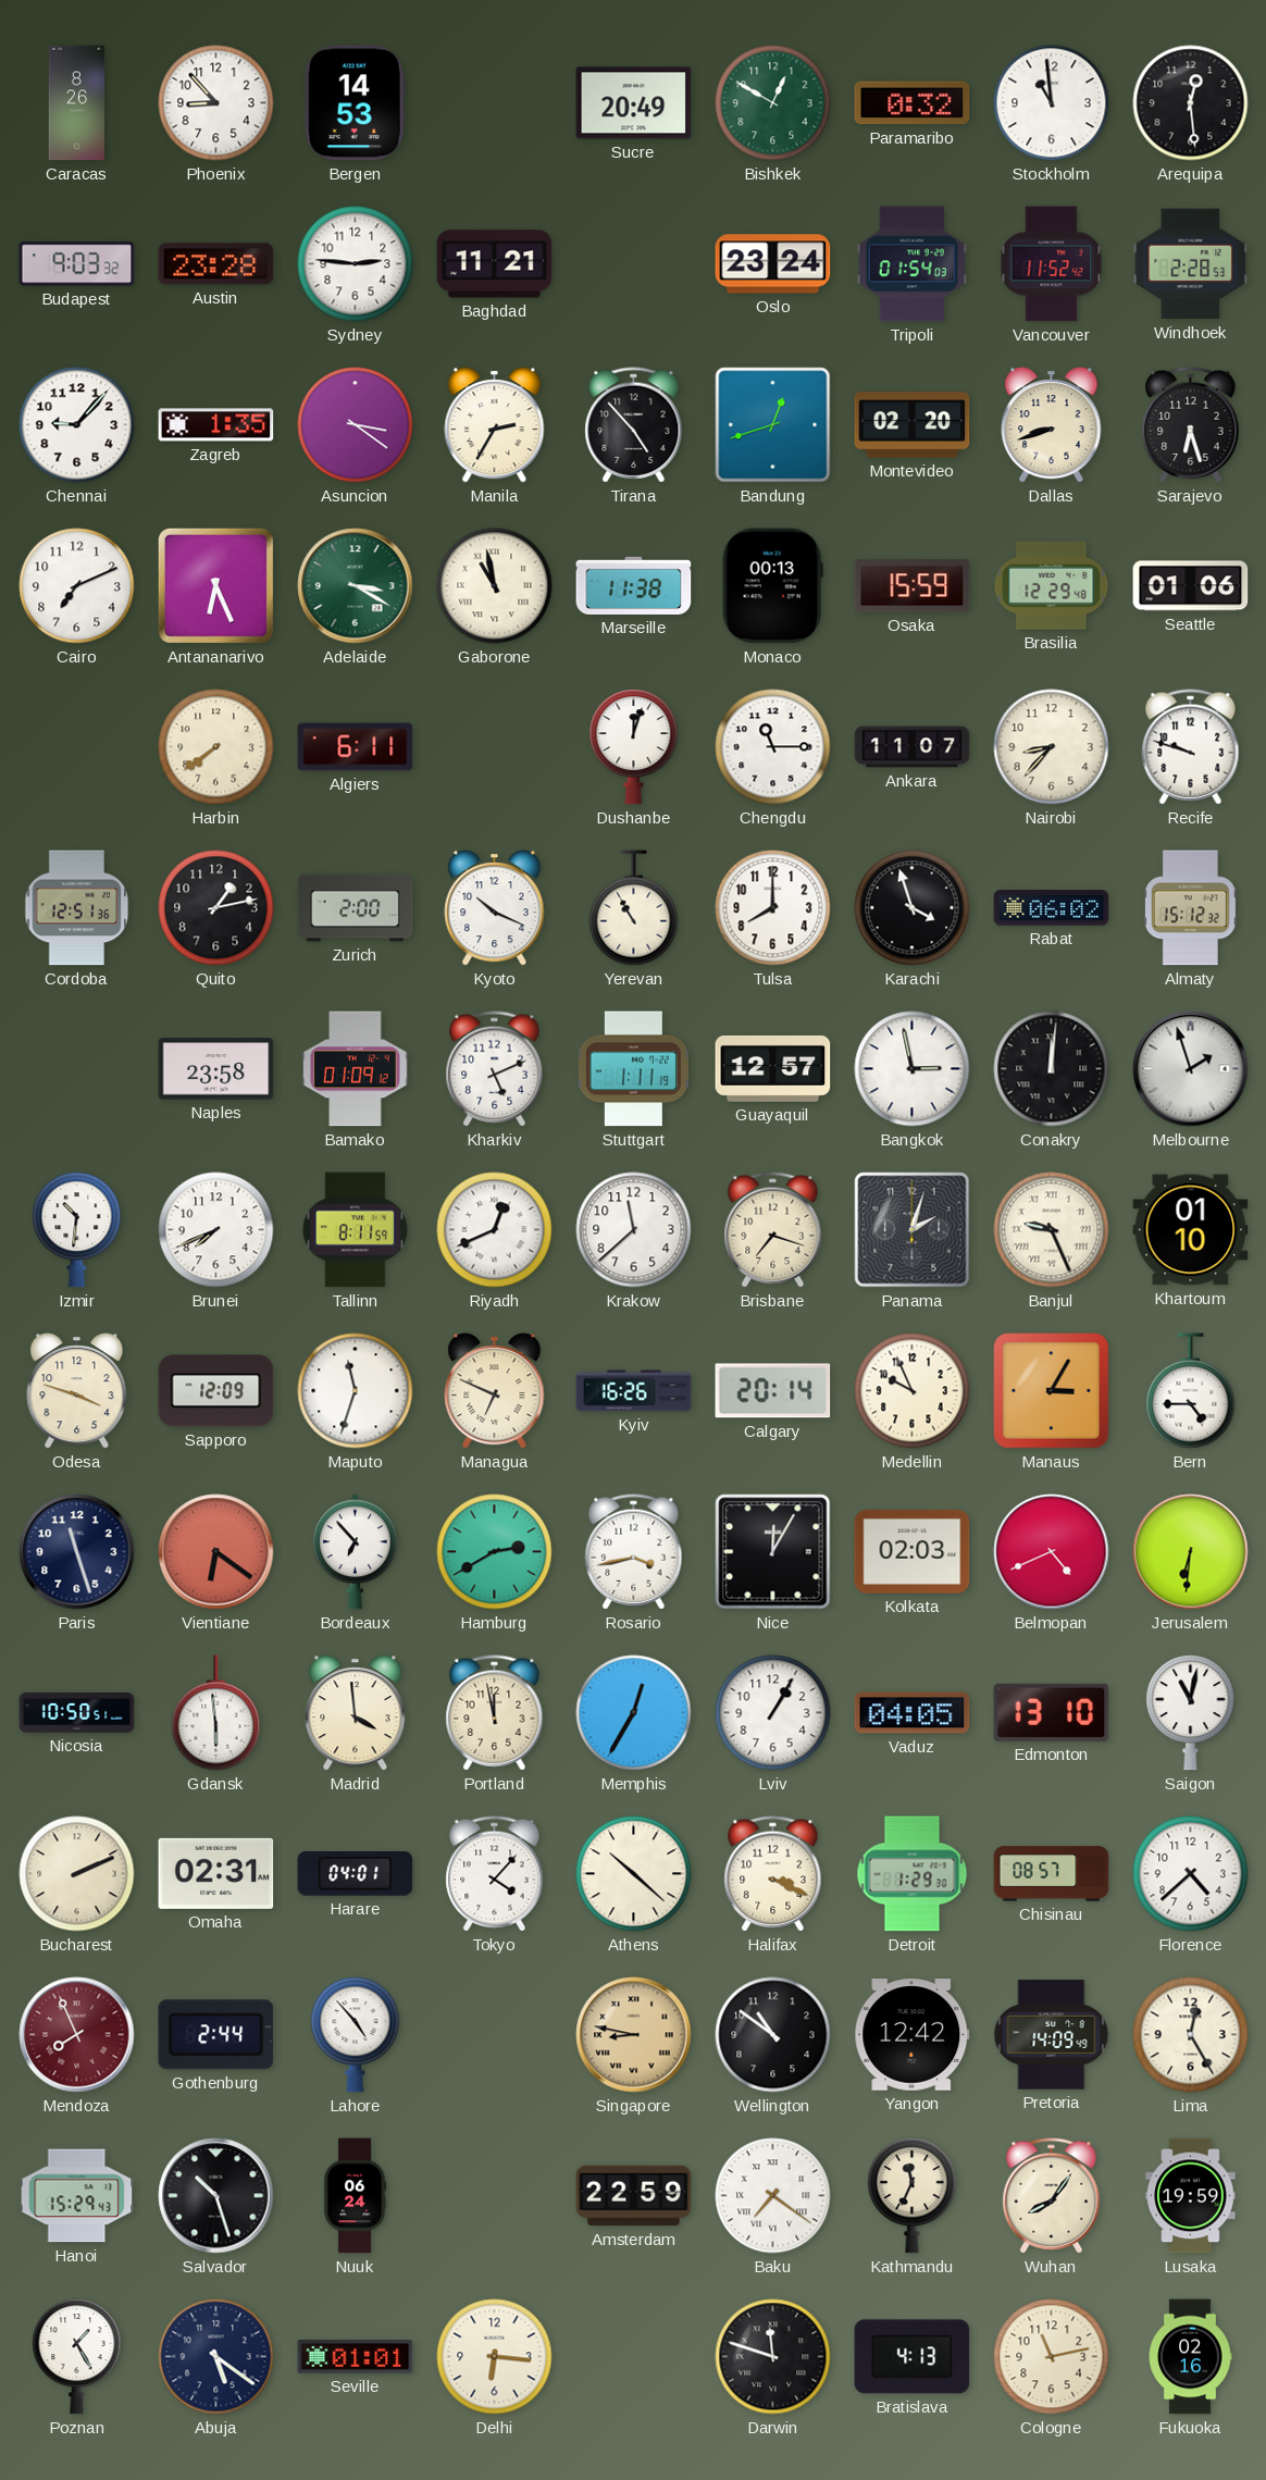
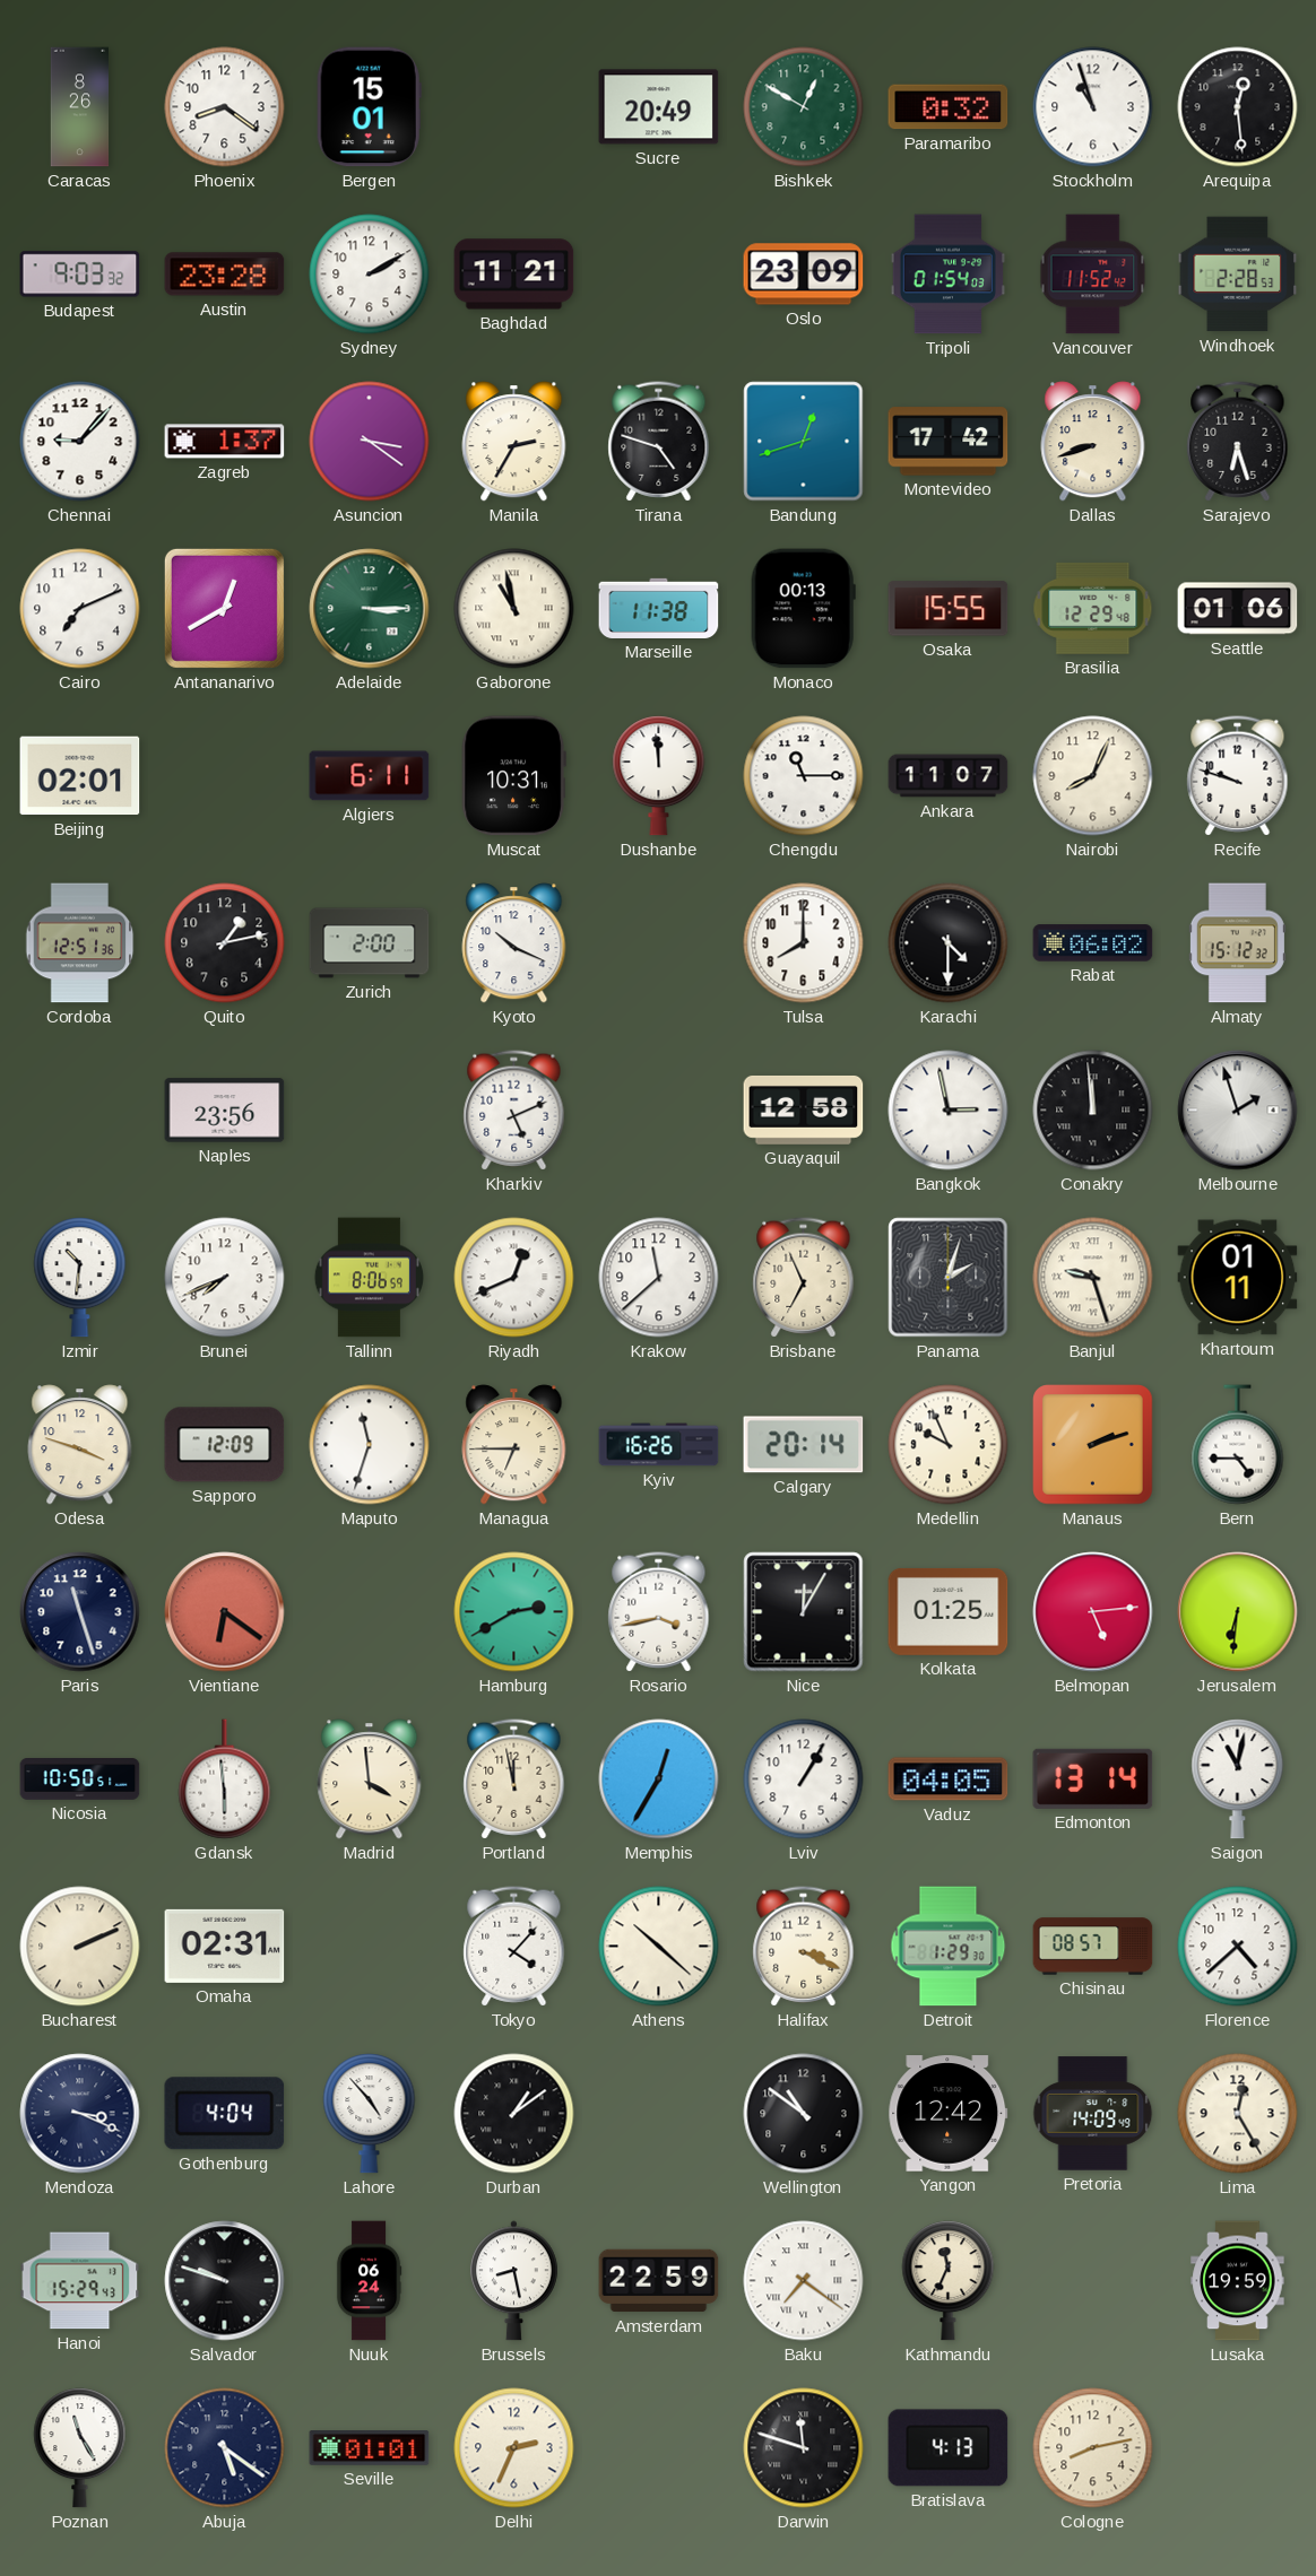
Phoenix: 8:53 -> 8:21 (225, 107)
Bergen: 14:53 -> 15:01 (369, 107)
Stockholm: 10:59 -> 10:57 (1093, 107)
Sydney: 2:46 -> 2:10 (370, 275)
Oslo: 23:24 -> 23:09 (804, 275)
Zagreb: 1:35 -> 1:37 (225, 442)
Tirana: 4:53 -> 4:48 (659, 442)
Montevideo: 02:20 -> 17:42 (949, 442)
Antananarivo: 6:26 -> 12:40 (224, 608)
Adelaide: 3:20 -> 3:15 (370, 609)
Osaka: 15:59 -> 15:55 (949, 609)
Beijing: none -> 02:01 (80, 776)
Harbin: 7:39 -> none (216, 747)
Muscat: none -> 10:31 (513, 776)
Dushanbe: 12:03 -> 11:59 (659, 776)
Nairobi: 8:37 -> 8:04 (1093, 776)
Yerevan: 10:55 -> none (634, 908)
Karachi: 3:57 -> 4:30 (949, 943)
Naples: 23:58 -> 23:56 (225, 1111)
Bamako: 01:09 -> none (356, 1069)
Stuttgart: 1:11 -> none (633, 1069)
Guayaquil: 12:57 -> 12:58 (804, 1109)
Conakry: 12:01 -> 11:59 (1093, 1111)
Tallinn: 8:11 -> 8:06 (369, 1278)
Brisbane: 7:18 -> 6:56 (804, 1278)
Banjul: 9:26 -> 9:27 (1093, 1278)
Khartoum: 01:10 -> 01:11 (1238, 1278)
Managua: 6:49 -> 6:45 (514, 1445)
Manaus: 3:05 -> 2:12 (1093, 1445)
Bordeaux: 6:53 -> none (355, 1552)
Kolkata: 02:03 -> 01:25 (949, 1611)
Belmopan: 4:41 -> 5:14 (1093, 1612)
Edmonton: 13:10 -> 13:14 (1093, 1778)
Harare: 04:01 -> none (356, 1874)
Mendoza: 7:56 -> 3:19 (80, 2114)
Mendoza dial: burgundy -> navy (80, 2114)
Gothenburg: 2:44 -> 4:04 (225, 2114)
Durban: none -> 1:09 (514, 2114)
Singapore: 8:47 -> none (634, 2035)
Salvador: 10:27 -> 9:48 (225, 2281)
Brussels: none -> 8:28 (513, 2281)
Wuhan: 8:06 -> none (1052, 2196)
Poznan: 1:25 -> 11:25 (80, 2448)
Delhi: 6:16 -> 2:34 (514, 2448)
Cologne: 11:13 -> 8:13 (1093, 2448)
Fukuoka: 02:16 -> none (1190, 2357)
